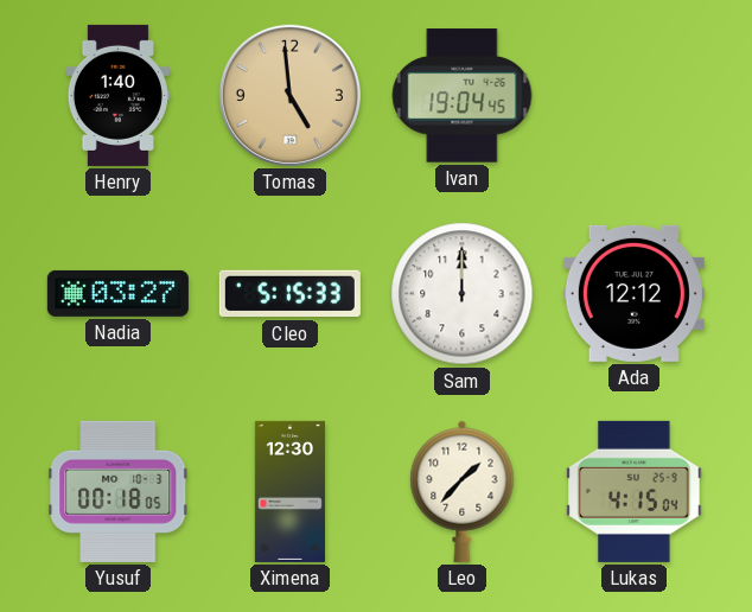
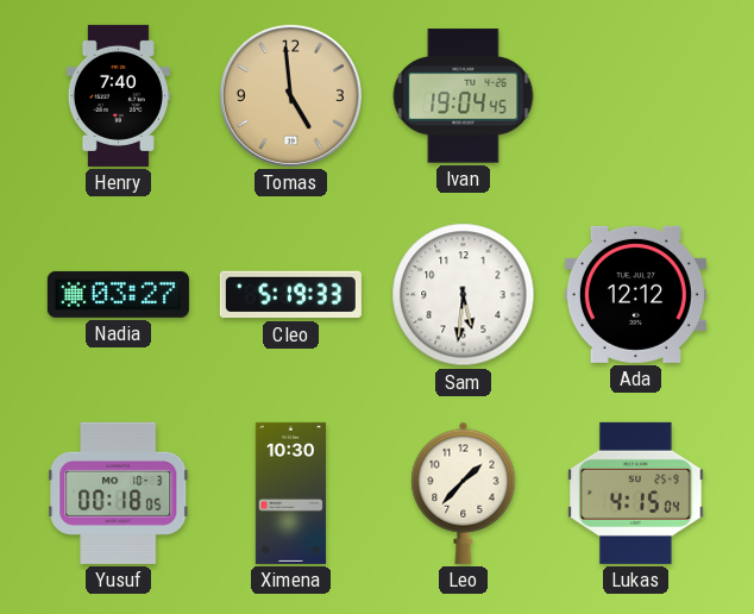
Henry: 1:40 -> 7:40 (118, 95)
Cleo: 5:15 -> 5:19 (290, 295)
Sam: 12:00 -> 5:31 (464, 295)
Ximena: 12:30 -> 10:30 (290, 493)
